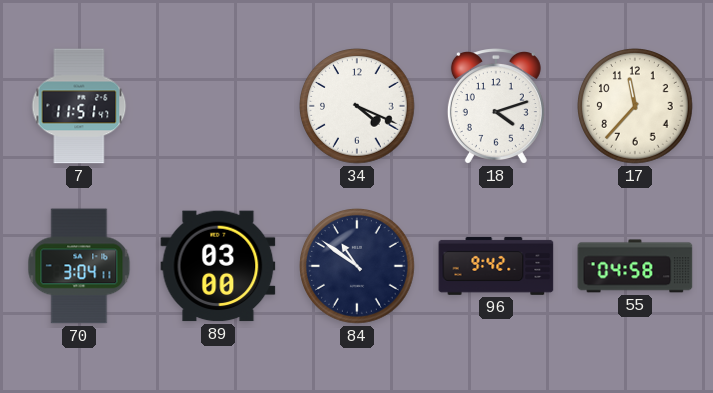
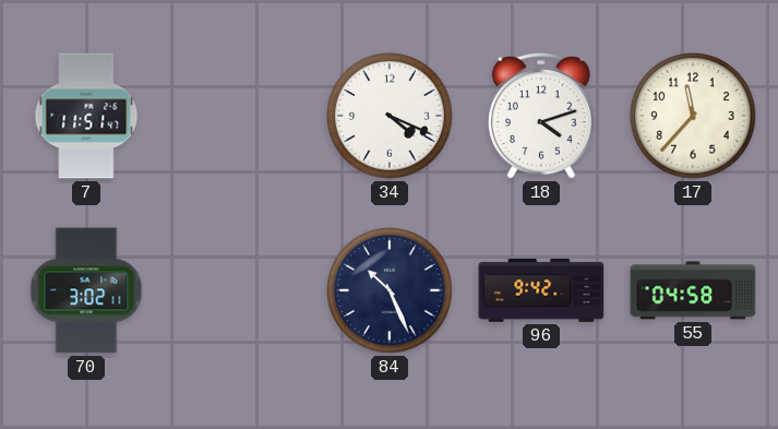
70: 3:04 -> 3:02 (86, 290)
89: 03:00 -> none (218, 266)
84: 10:51 -> 10:26 (391, 291)
